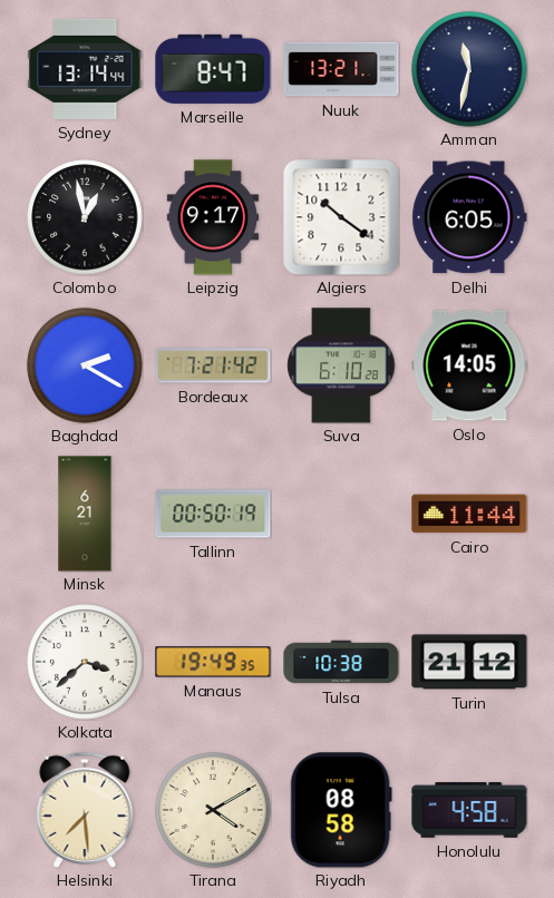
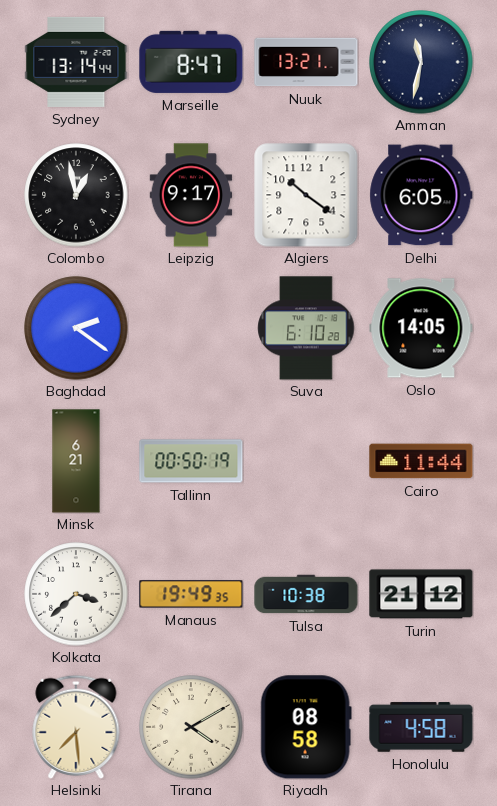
Baghdad: 2:20 -> 2:21 (76, 328)
Bordeaux: 7:21 -> none (213, 365)
